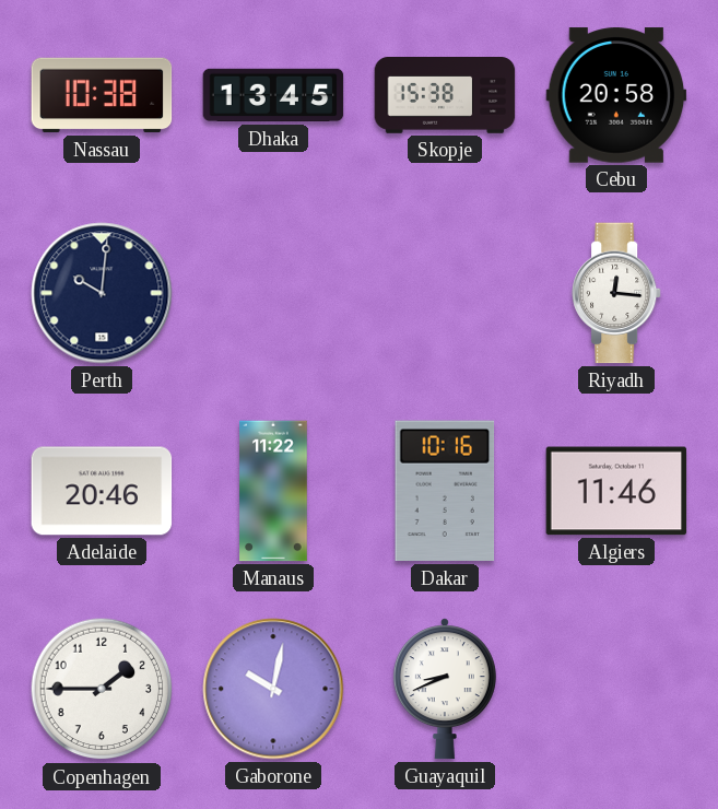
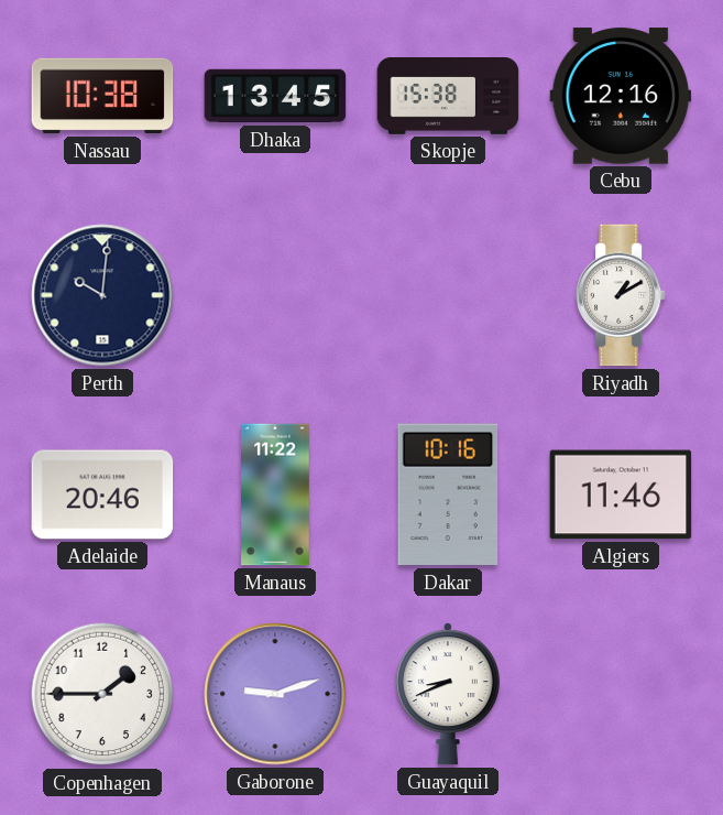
Cebu: 20:58 -> 12:16 (621, 96)
Riyadh: 12:16 -> 1:10 (621, 295)
Gaborone: 10:02 -> 9:12 (275, 694)
